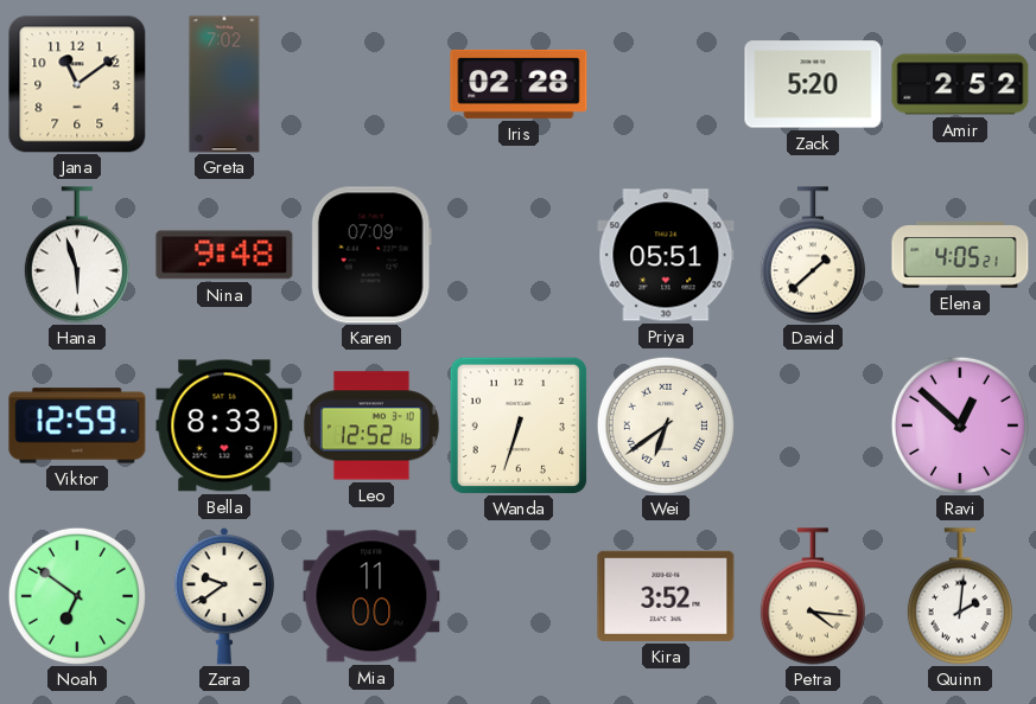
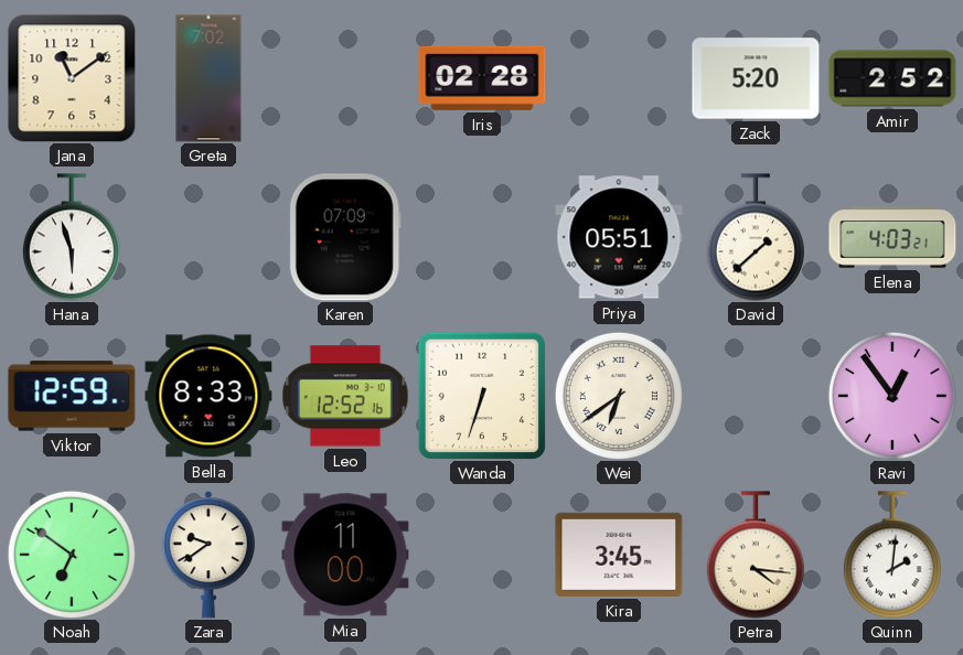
Nina: 9:48 -> none (224, 255)
Elena: 4:05 -> 4:03 (892, 237)
Ravi: 12:52 -> 12:54 (892, 396)
Kira: 3:52 -> 3:45 (619, 555)
